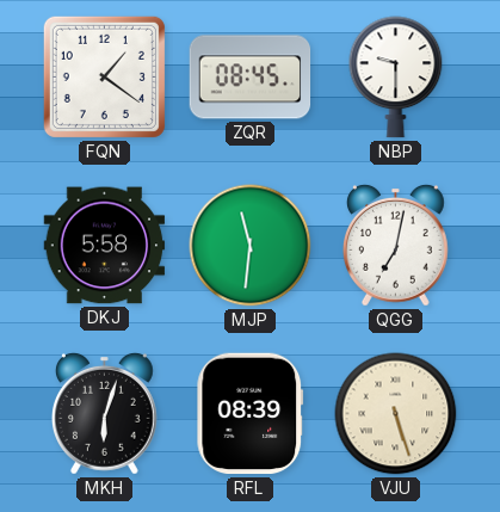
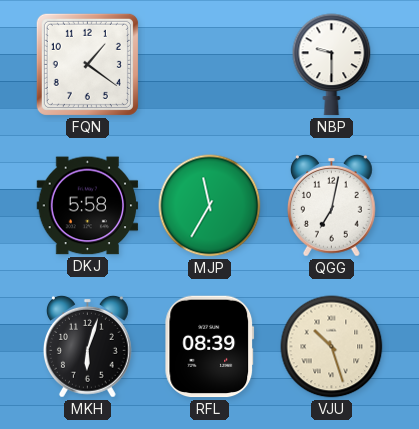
ZQR: 08:45 -> none (251, 78)
MJP: 11:31 -> 11:35 (210, 206)
VJU: 5:27 -> 10:27 (332, 347)
